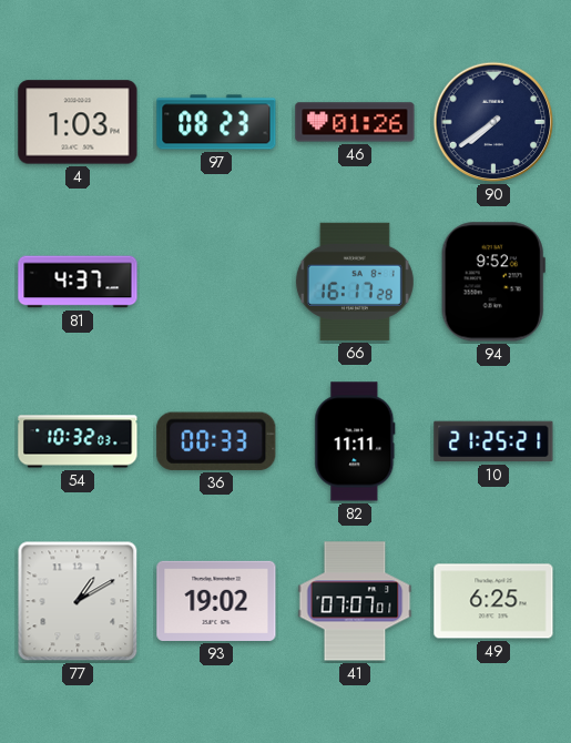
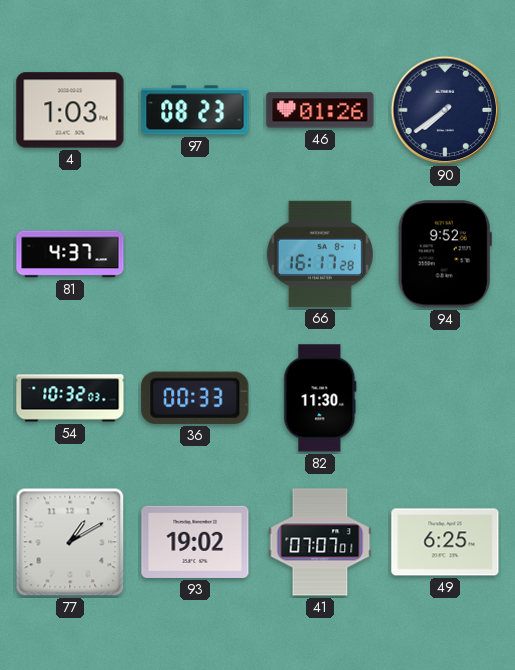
82: 11:11 -> 11:30 (320, 398)
10: 21:25 -> none (493, 441)
